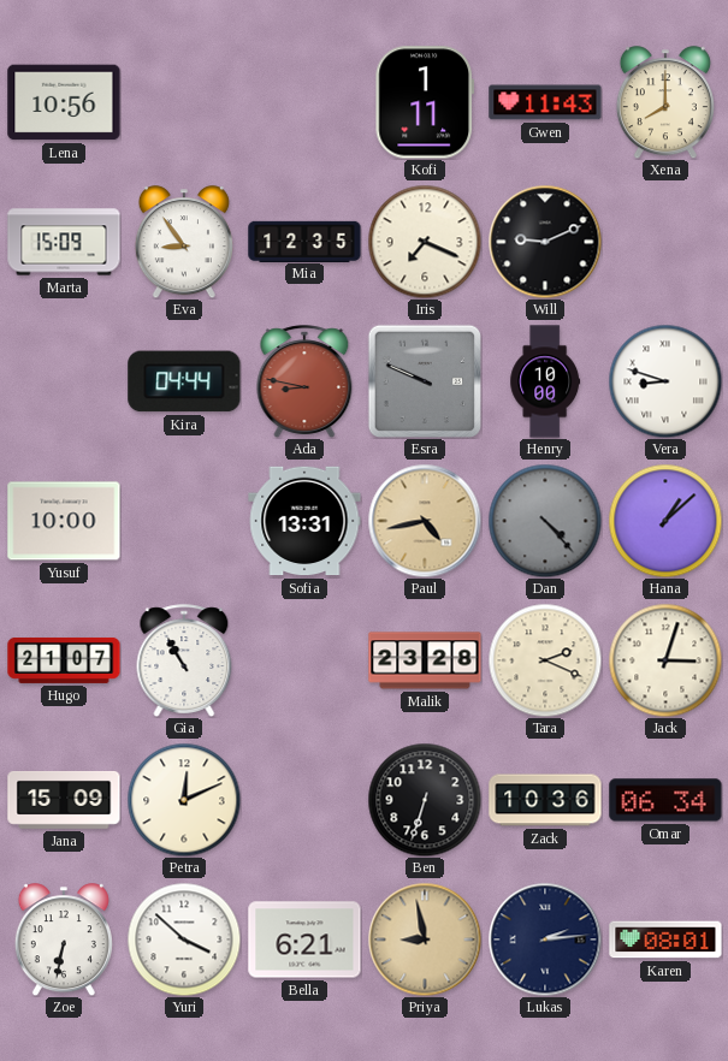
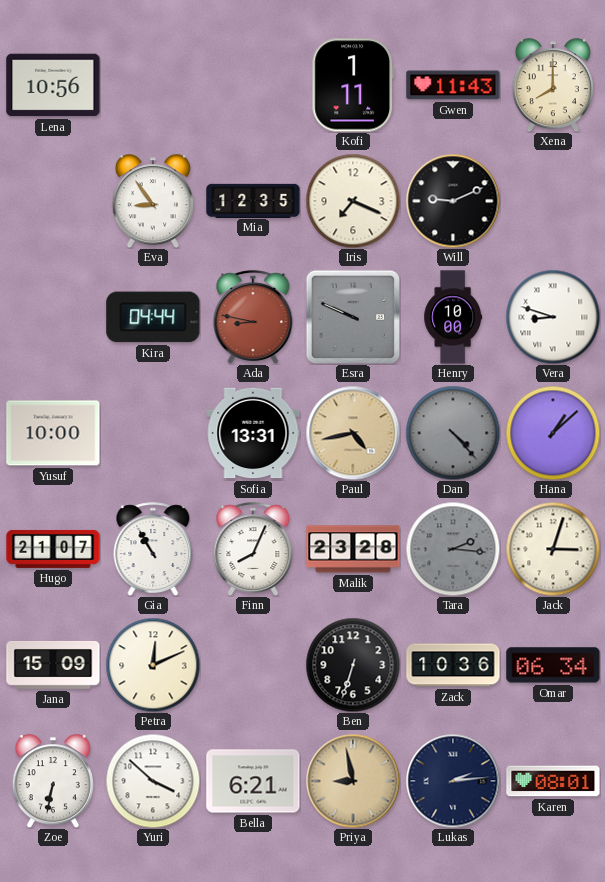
Marta: 15:09 -> none (64, 242)
Finn: none -> 8:04 (253, 549)
Tara: 2:19 -> 2:16 (453, 549)
Tara dial: cream -> grey (453, 549)
